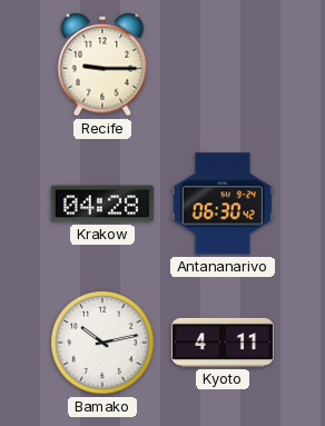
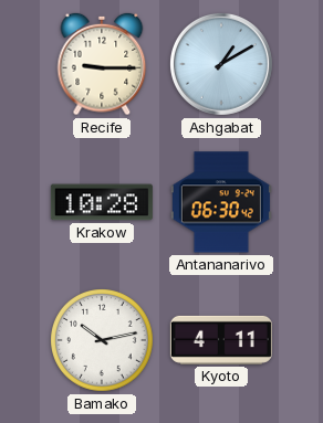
Ashgabat: none -> 1:10 (221, 64)
Krakow: 04:28 -> 10:28 (102, 202)
